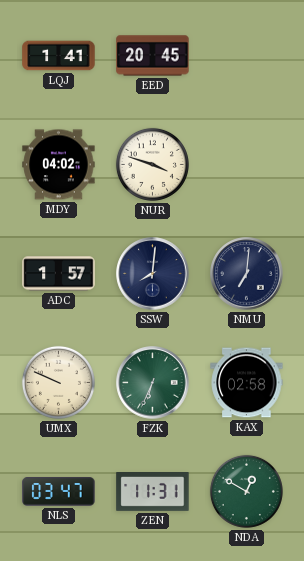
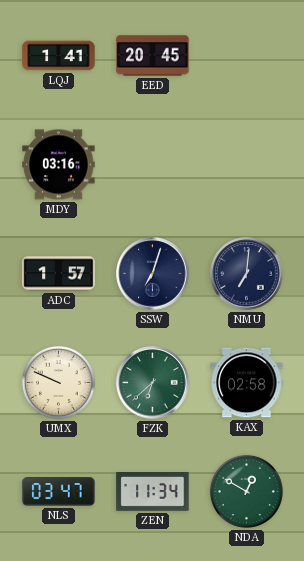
MDY: 04:02 -> 03:16 (59, 165)
NUR: 3:48 -> none (152, 164)
SSW: 8:01 -> 7:03 (153, 274)
FZK: 6:34 -> 6:38 (153, 383)
ZEN: 11:31 -> 11:34 (153, 492)
